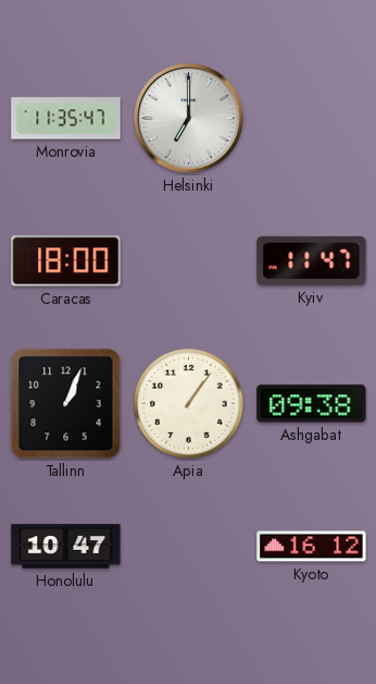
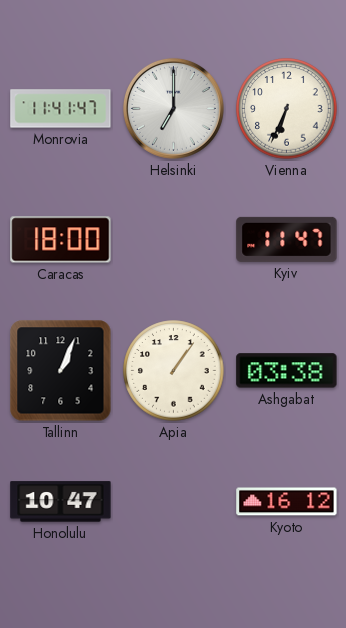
Monrovia: 11:35 -> 11:41 (61, 109)
Vienna: none -> 6:34 (287, 109)
Ashgabat: 09:38 -> 03:38 (287, 371)
